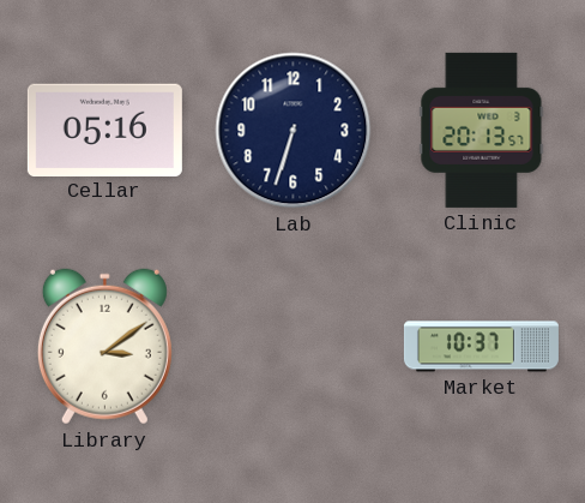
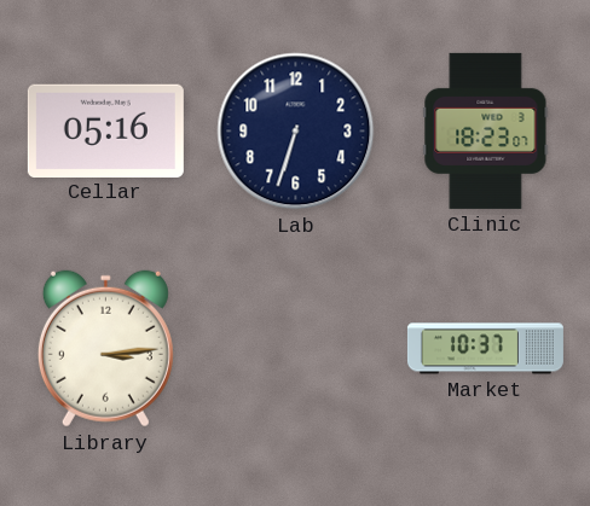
Clinic: 20:13 -> 18:23 (486, 130)
Library: 3:09 -> 3:14 (105, 349)
